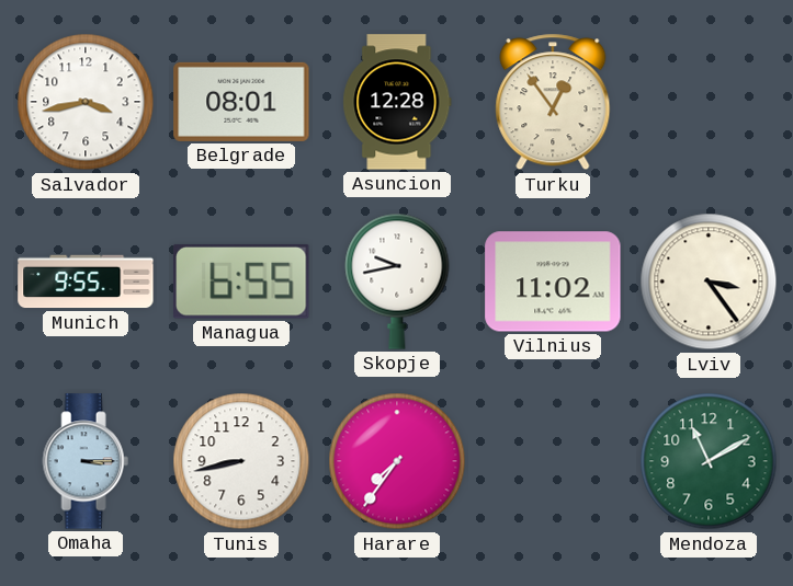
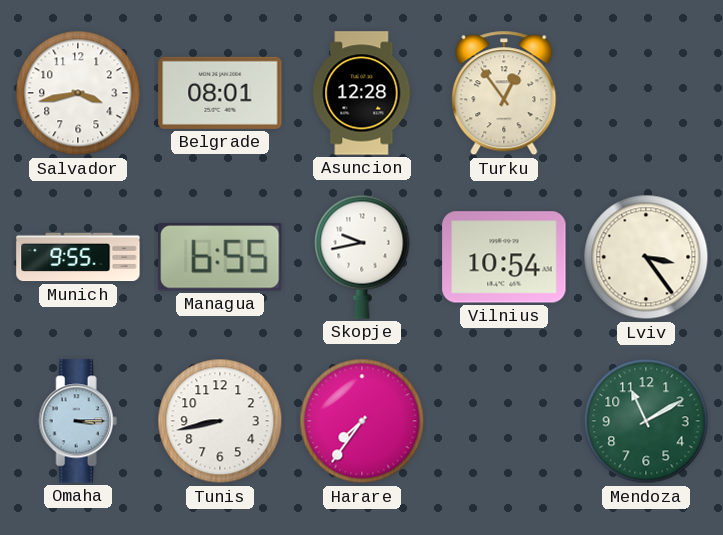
Vilnius: 11:02 -> 10:54 (504, 257)
